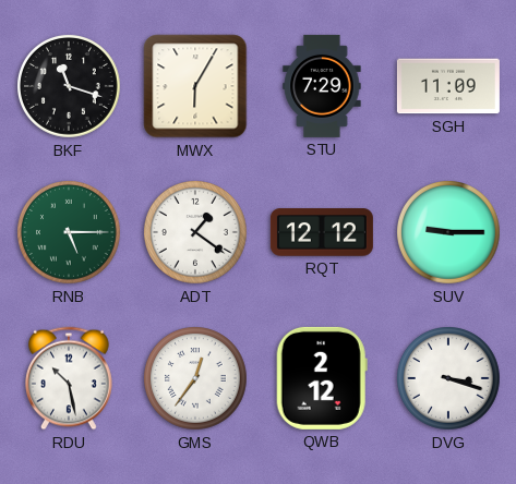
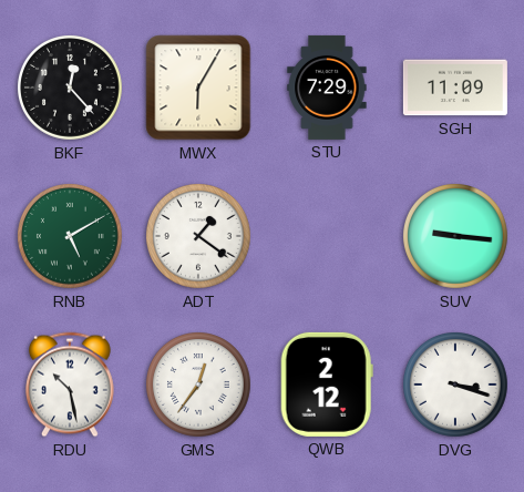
BKF: 11:18 -> 12:23 (71, 89)
RNB: 5:15 -> 5:10 (71, 237)
RQT: 12:12 -> none (322, 232)
SUV: 9:15 -> 9:16 (456, 237)
